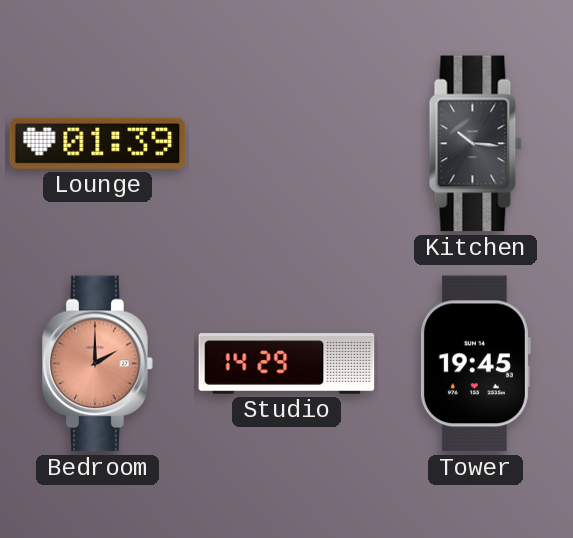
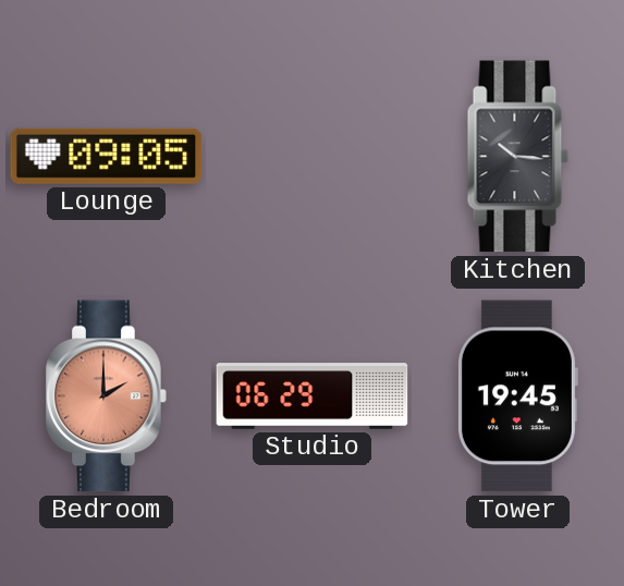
Lounge: 01:39 -> 09:05 (107, 156)
Studio: 14:29 -> 06:29 (313, 396)
